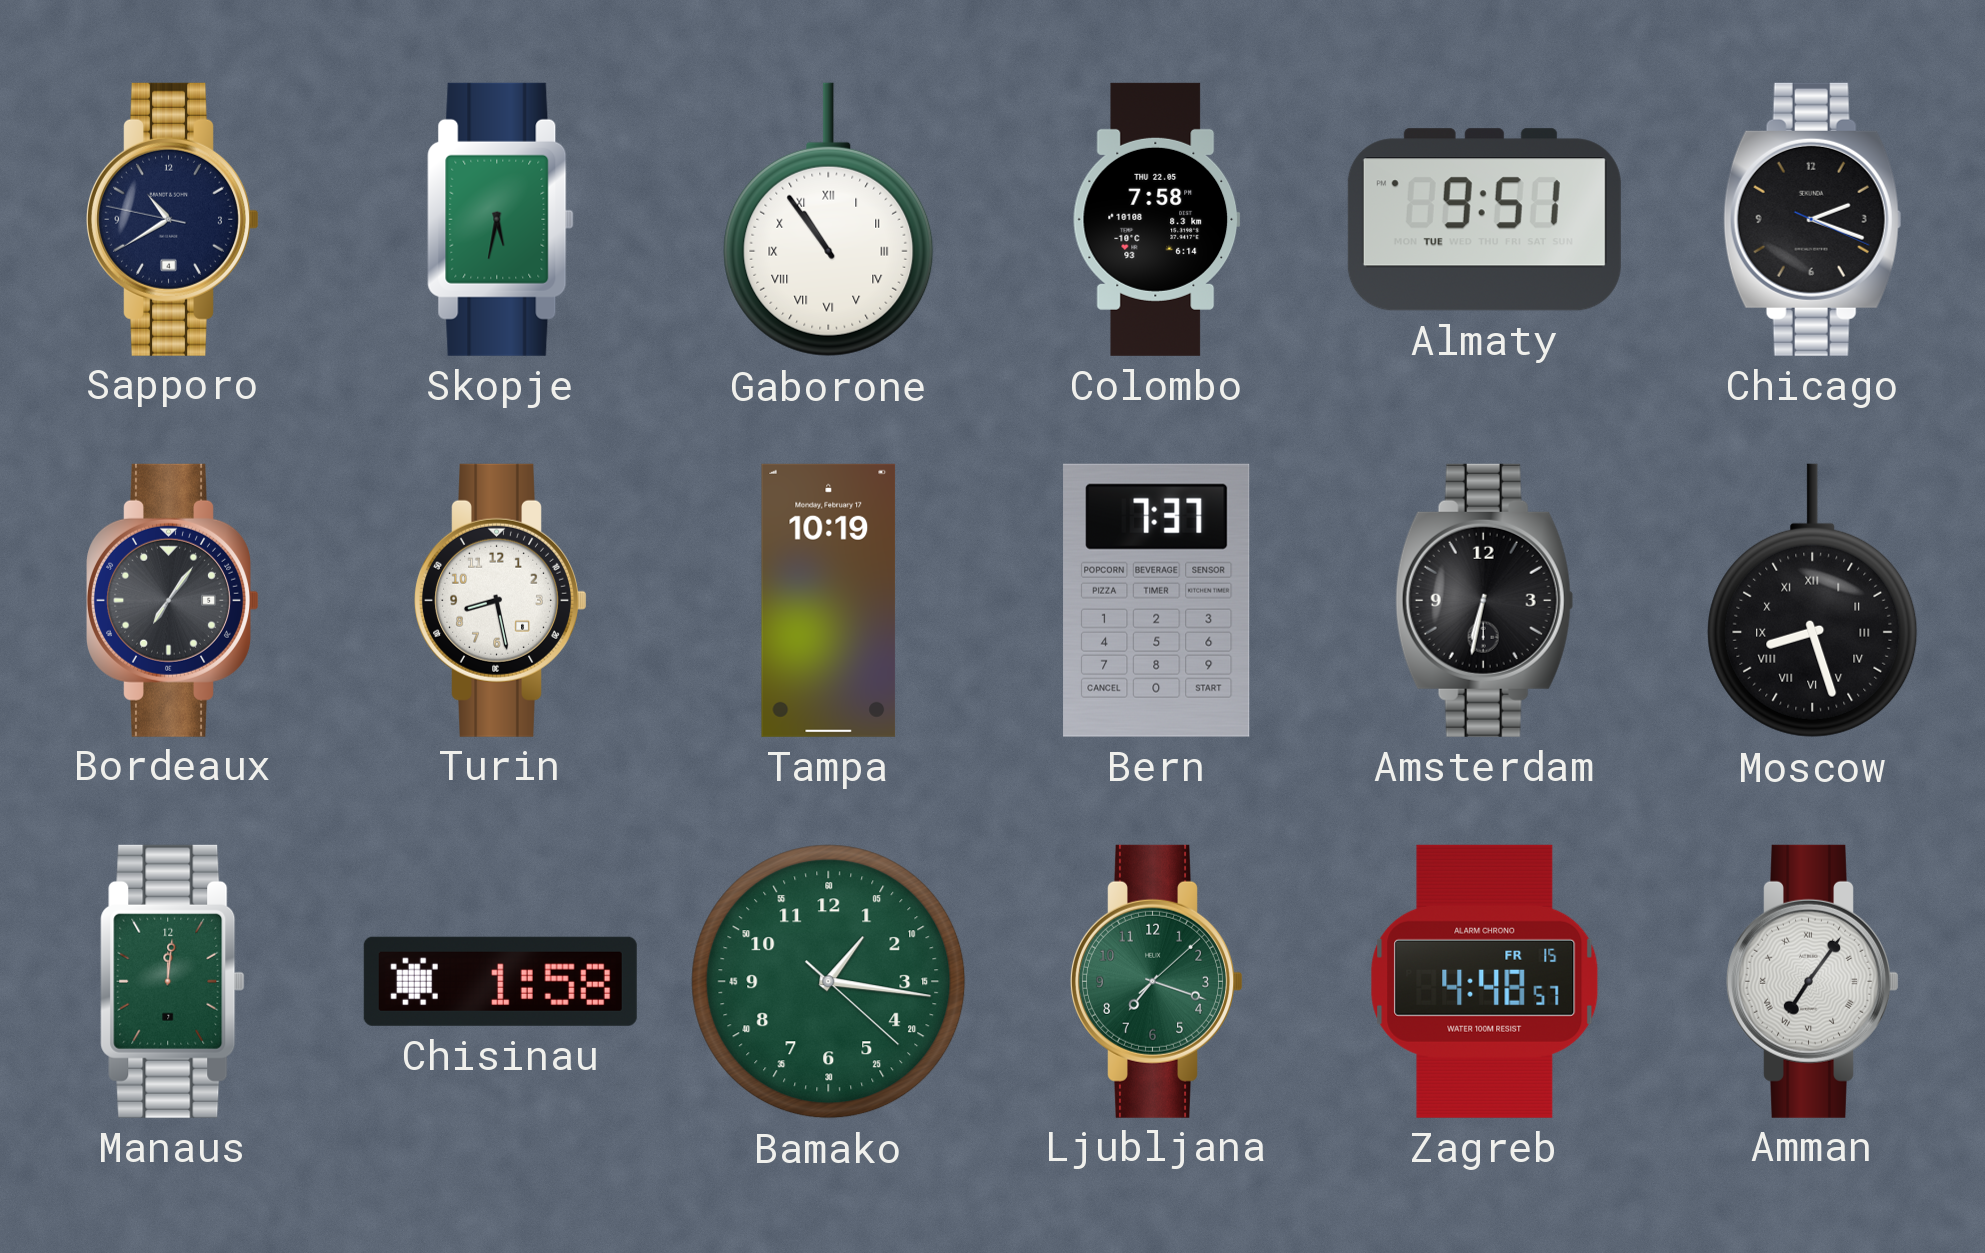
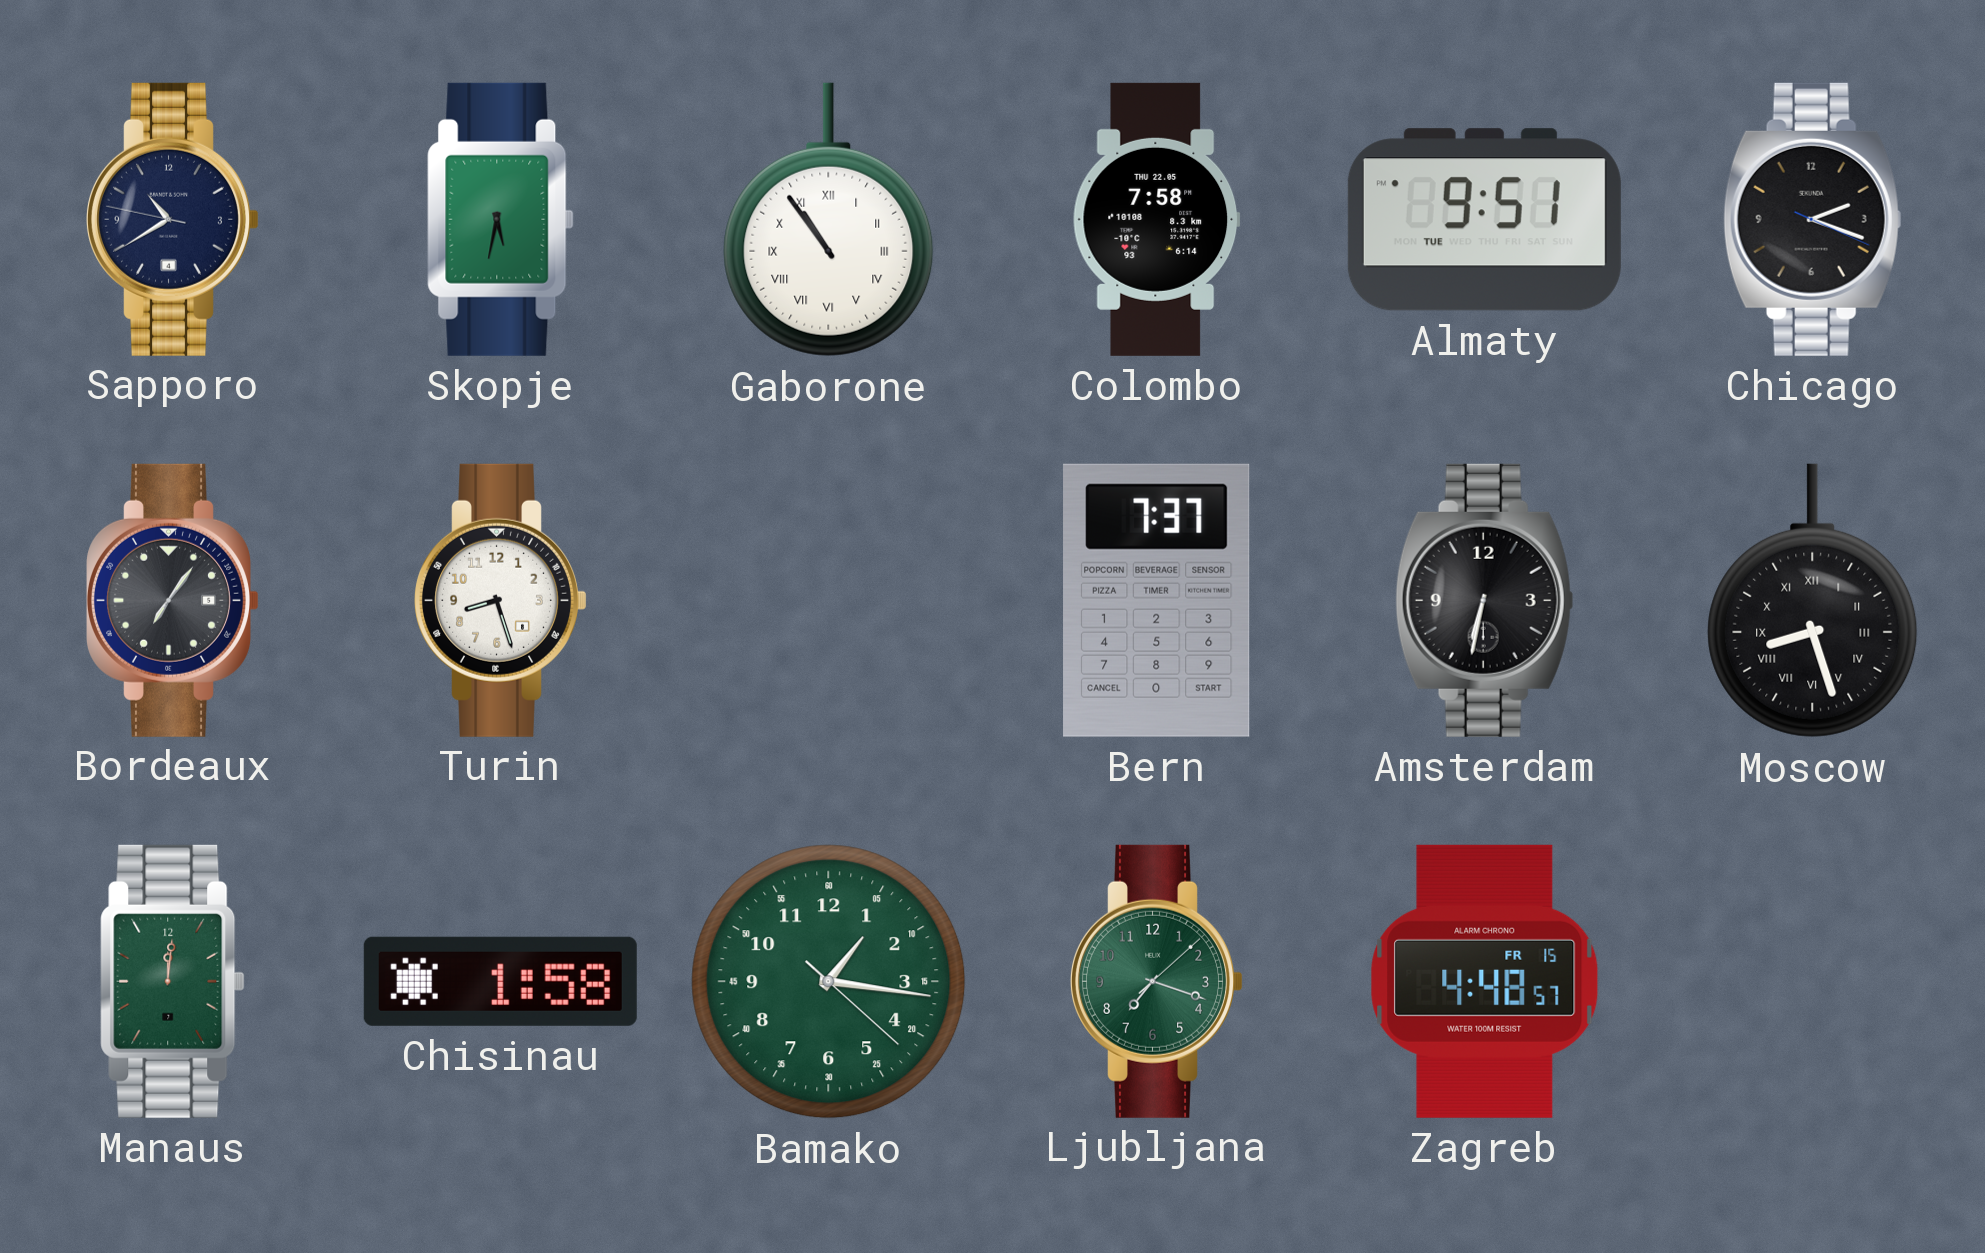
Turin: 8:28 -> 8:27 (501, 600)
Tampa: 10:19 -> none (829, 600)
Amman: 7:06 -> none (1813, 981)
